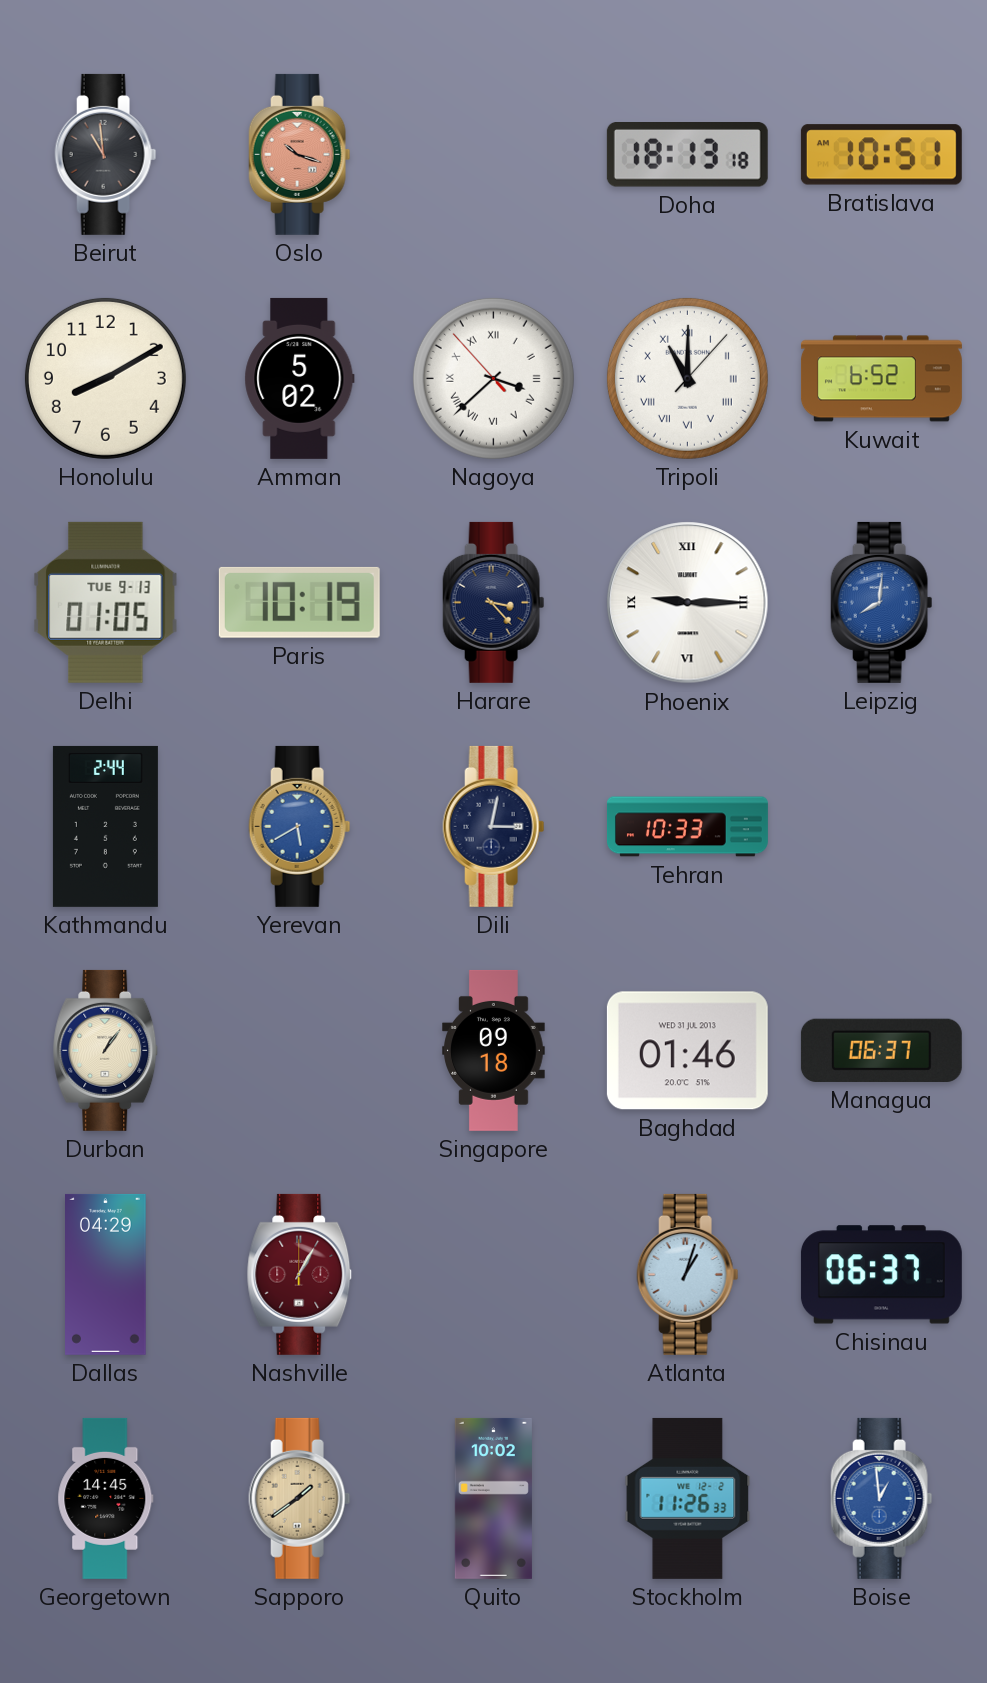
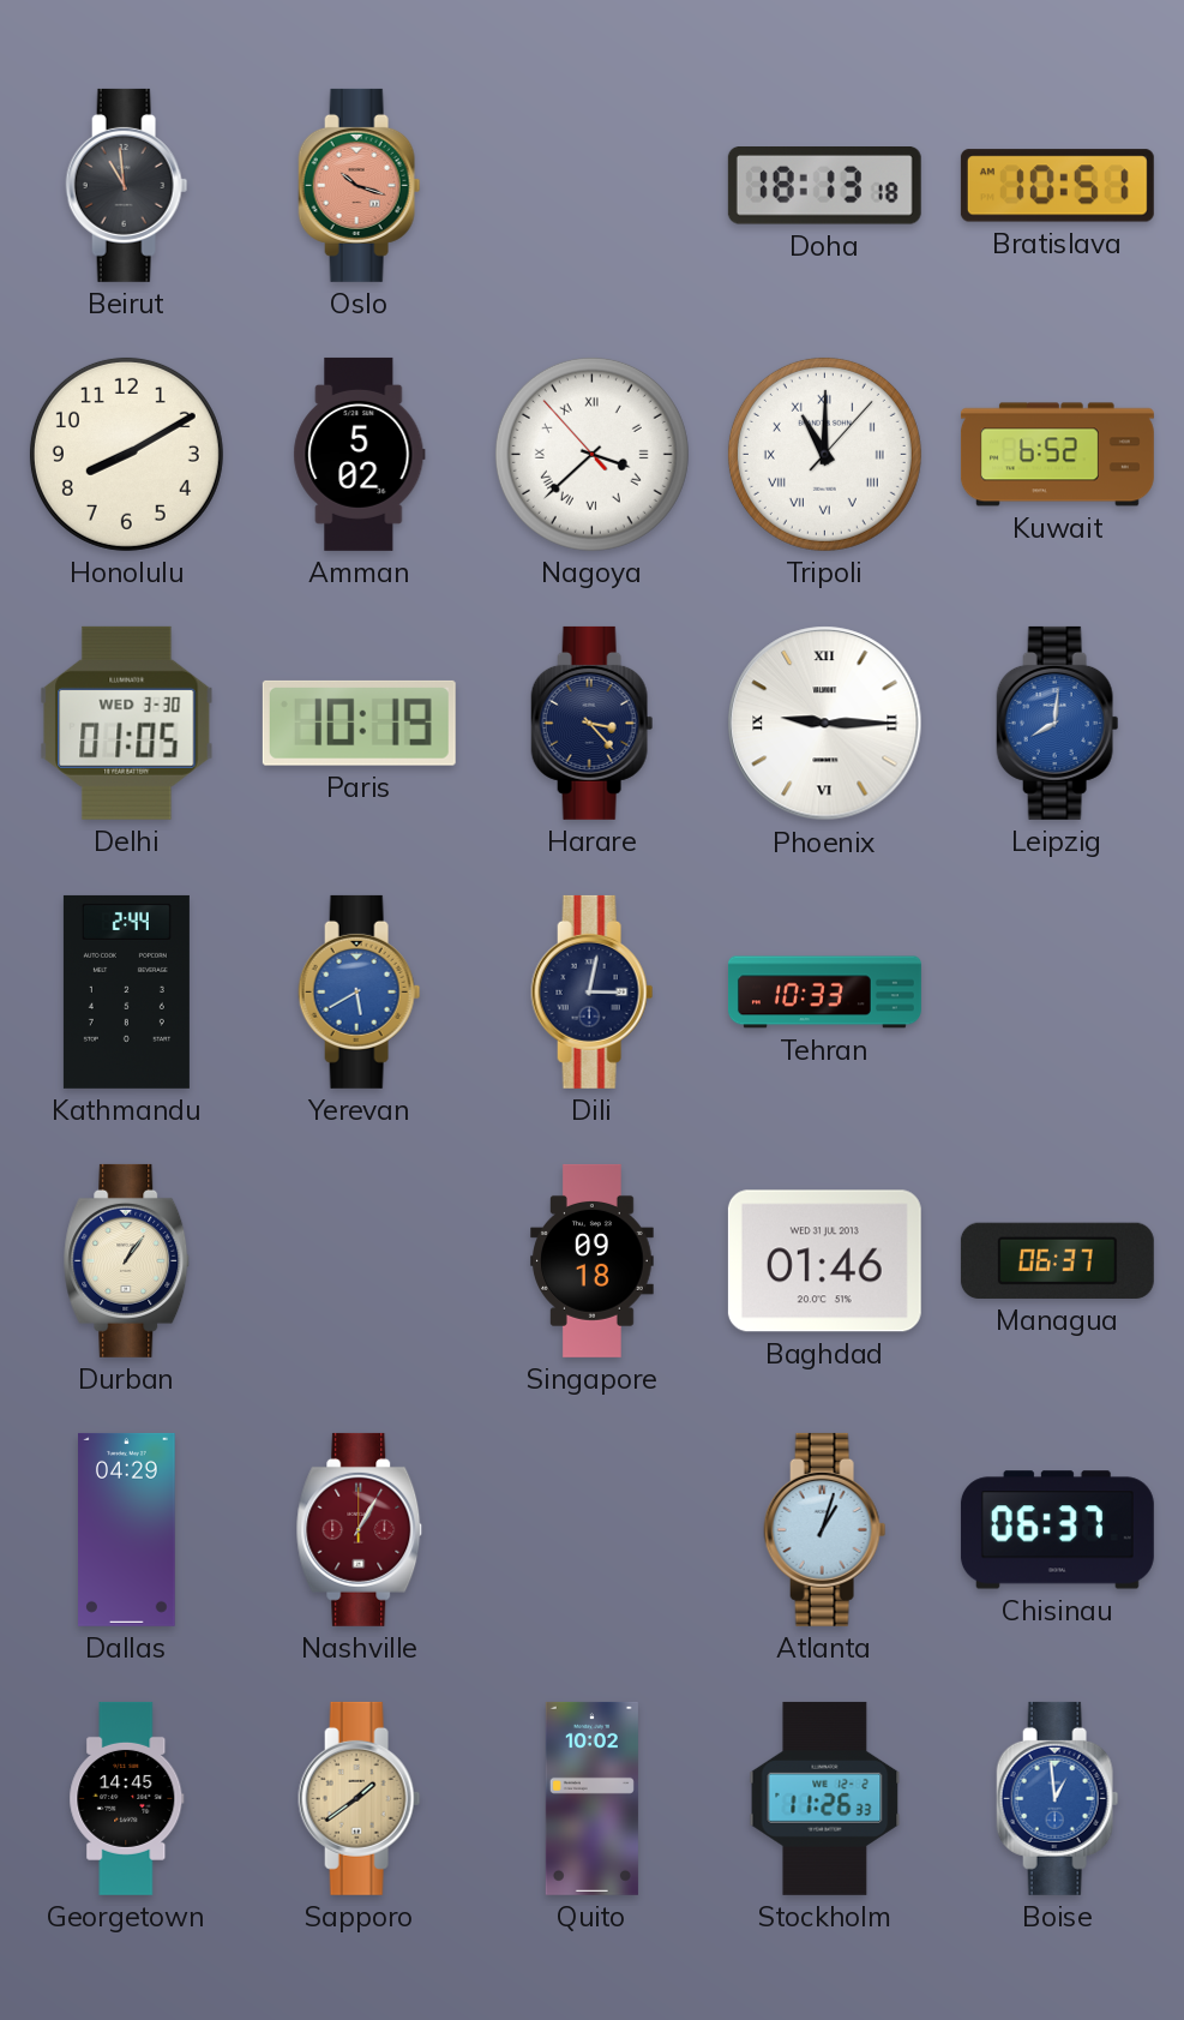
Delhi date: TUE 9-13 -> WED 3-30 (127, 723)
